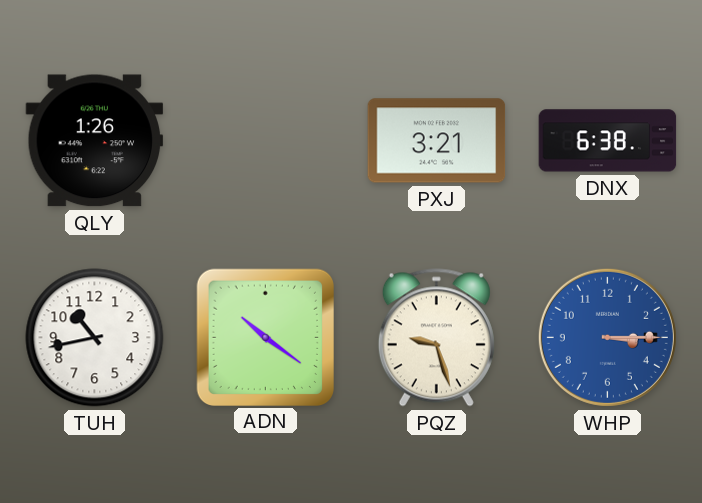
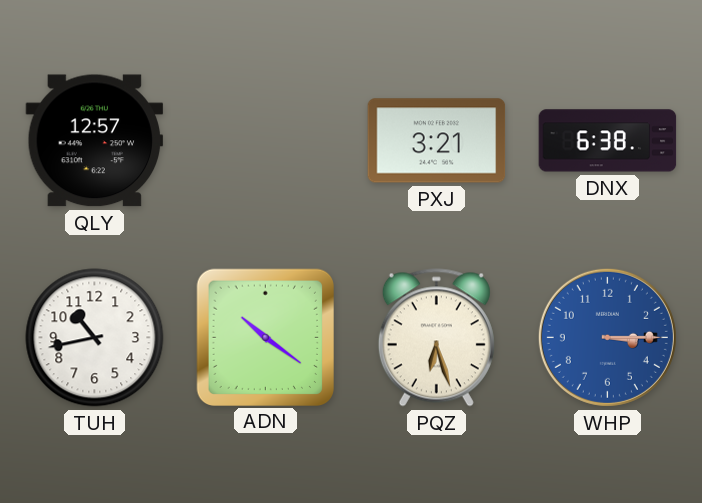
QLY: 1:26 -> 12:57 (95, 141)
PQZ: 9:27 -> 6:27 (436, 338)
